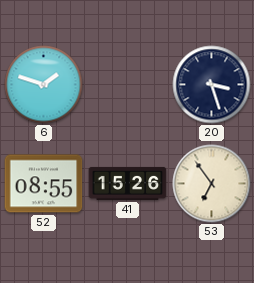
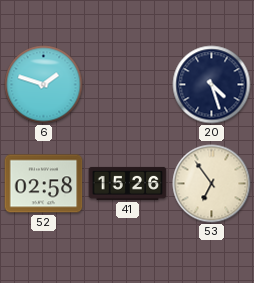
20: 3:27 -> 4:27 (212, 85)
52: 08:55 -> 02:58 (44, 184)
